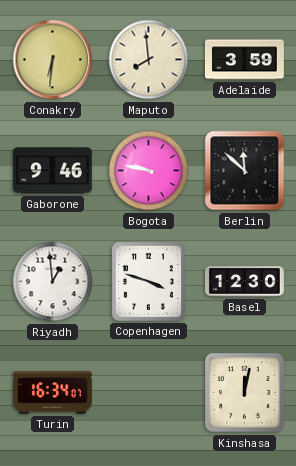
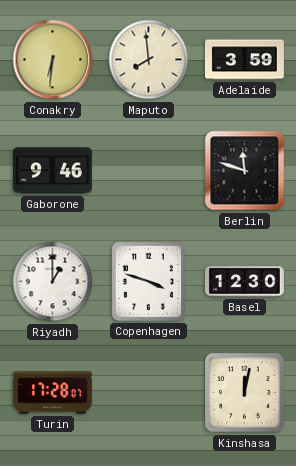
Bogota: 9:47 -> none (149, 171)
Berlin: 11:52 -> 11:48 (245, 171)
Riyadh: 12:59 -> 1:00 (53, 282)
Turin: 16:34 -> 17:28 (52, 393)
